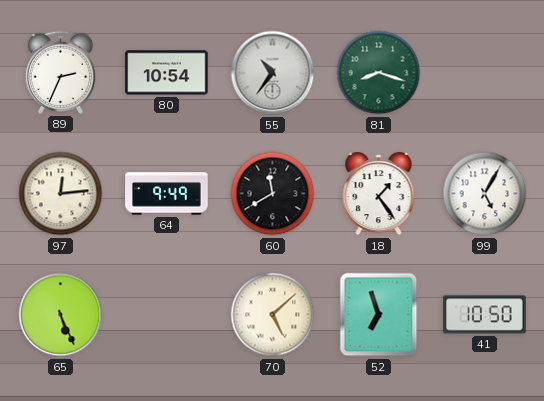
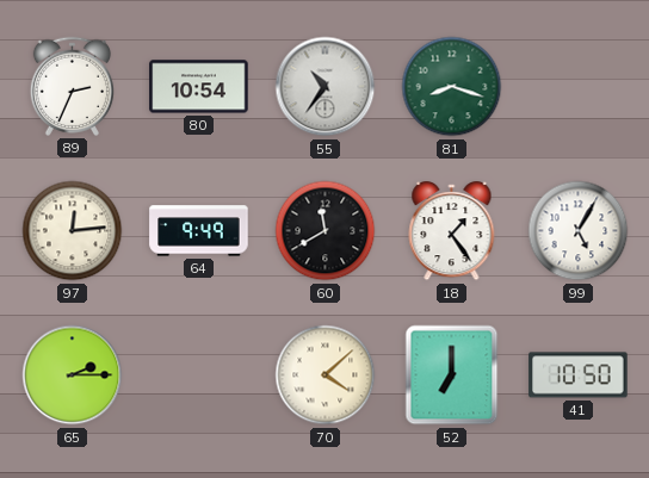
65: 5:26 -> 2:15 (73, 375)
70: 5:08 -> 4:08 (326, 375)
52: 6:57 -> 7:00 (452, 375)
